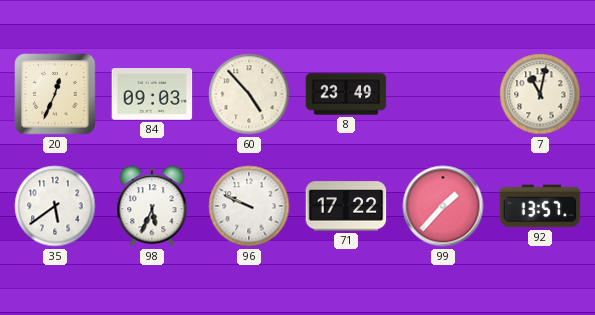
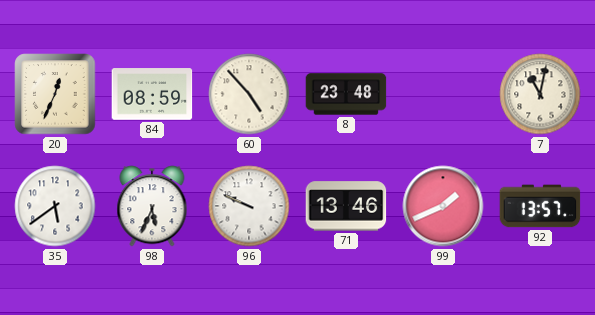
84: 09:03 -> 08:59 (152, 94)
8: 23:49 -> 23:48 (346, 94)
71: 17:22 -> 13:46 (346, 206)
99: 1:37 -> 1:41 (443, 206)
